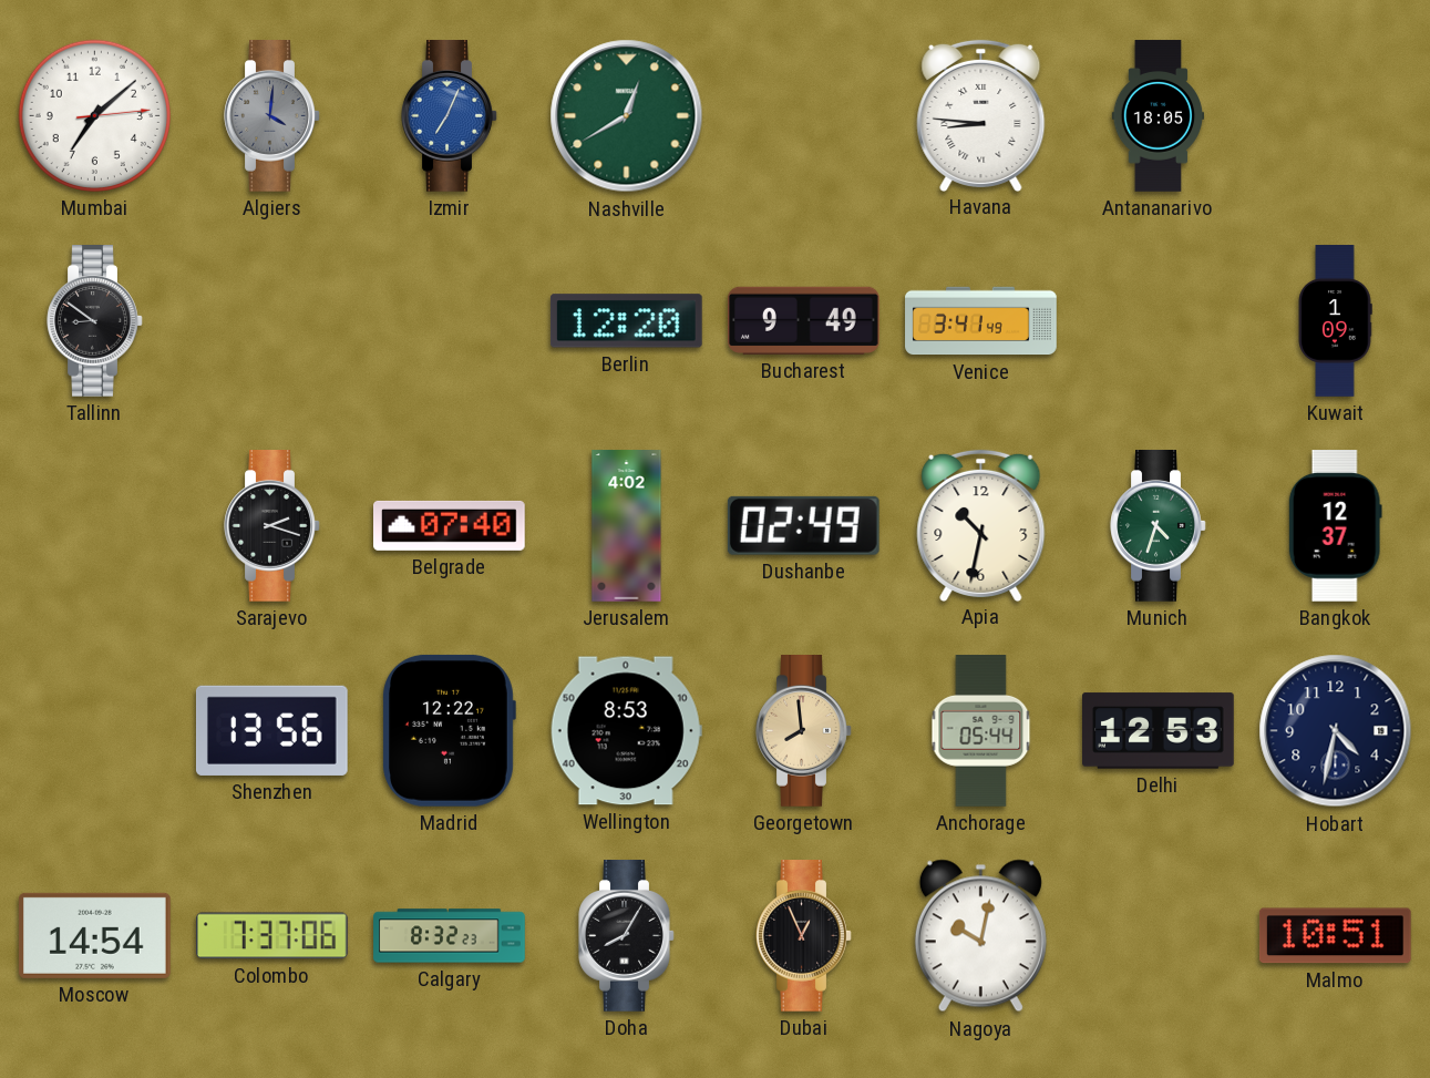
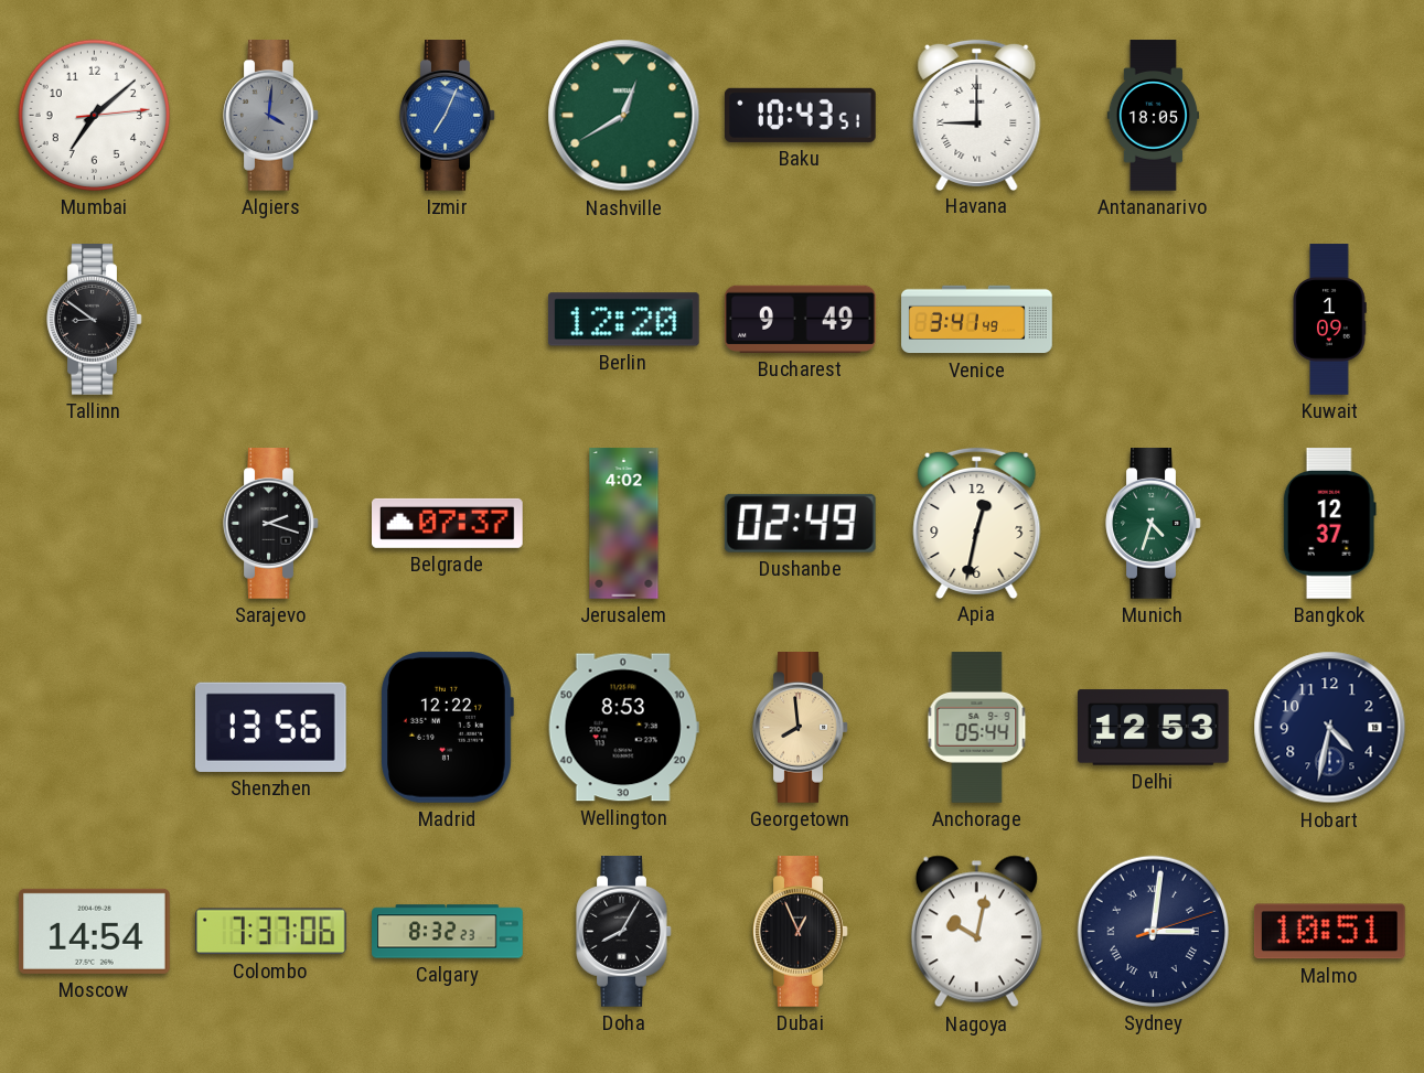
Baku: none -> 10:43 (800, 115)
Havana: 8:46 -> 9:00 (977, 115)
Belgrade: 07:40 -> 07:37 (448, 523)
Apia: 10:32 -> 12:32 (977, 523)
Sydney: none -> 3:01 (1153, 931)
